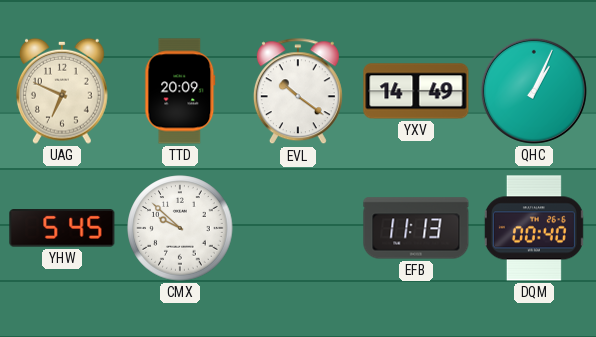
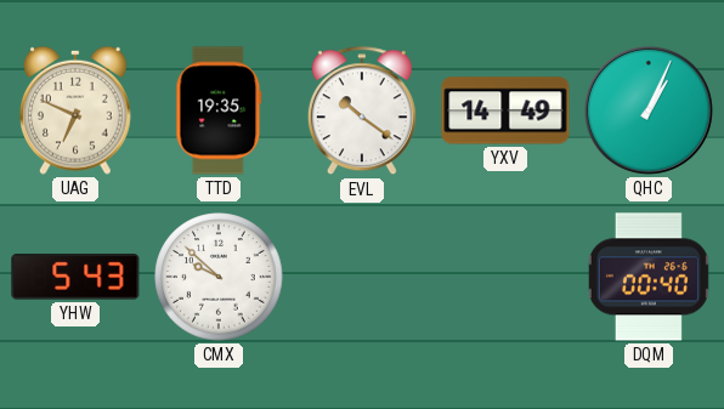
TTD: 20:09 -> 19:35 (219, 110)
YHW: 5:45 -> 5:43 (75, 277)
EFB: 11:13 -> none (416, 228)
